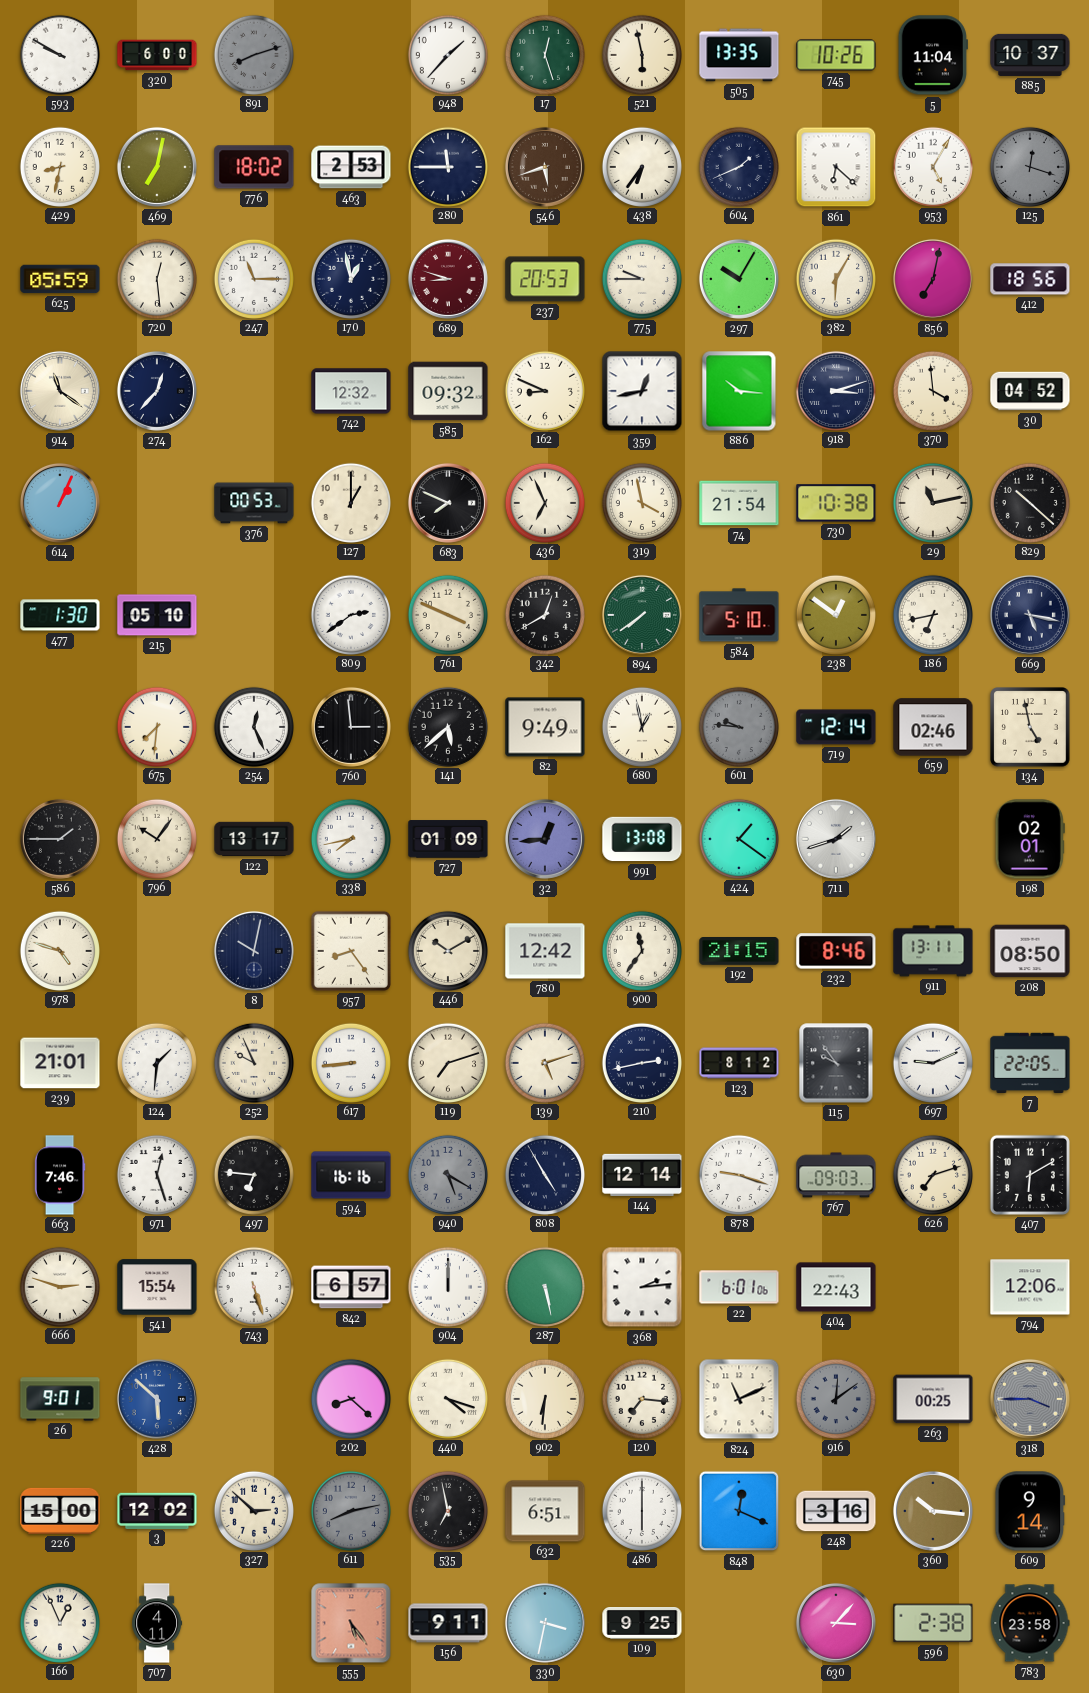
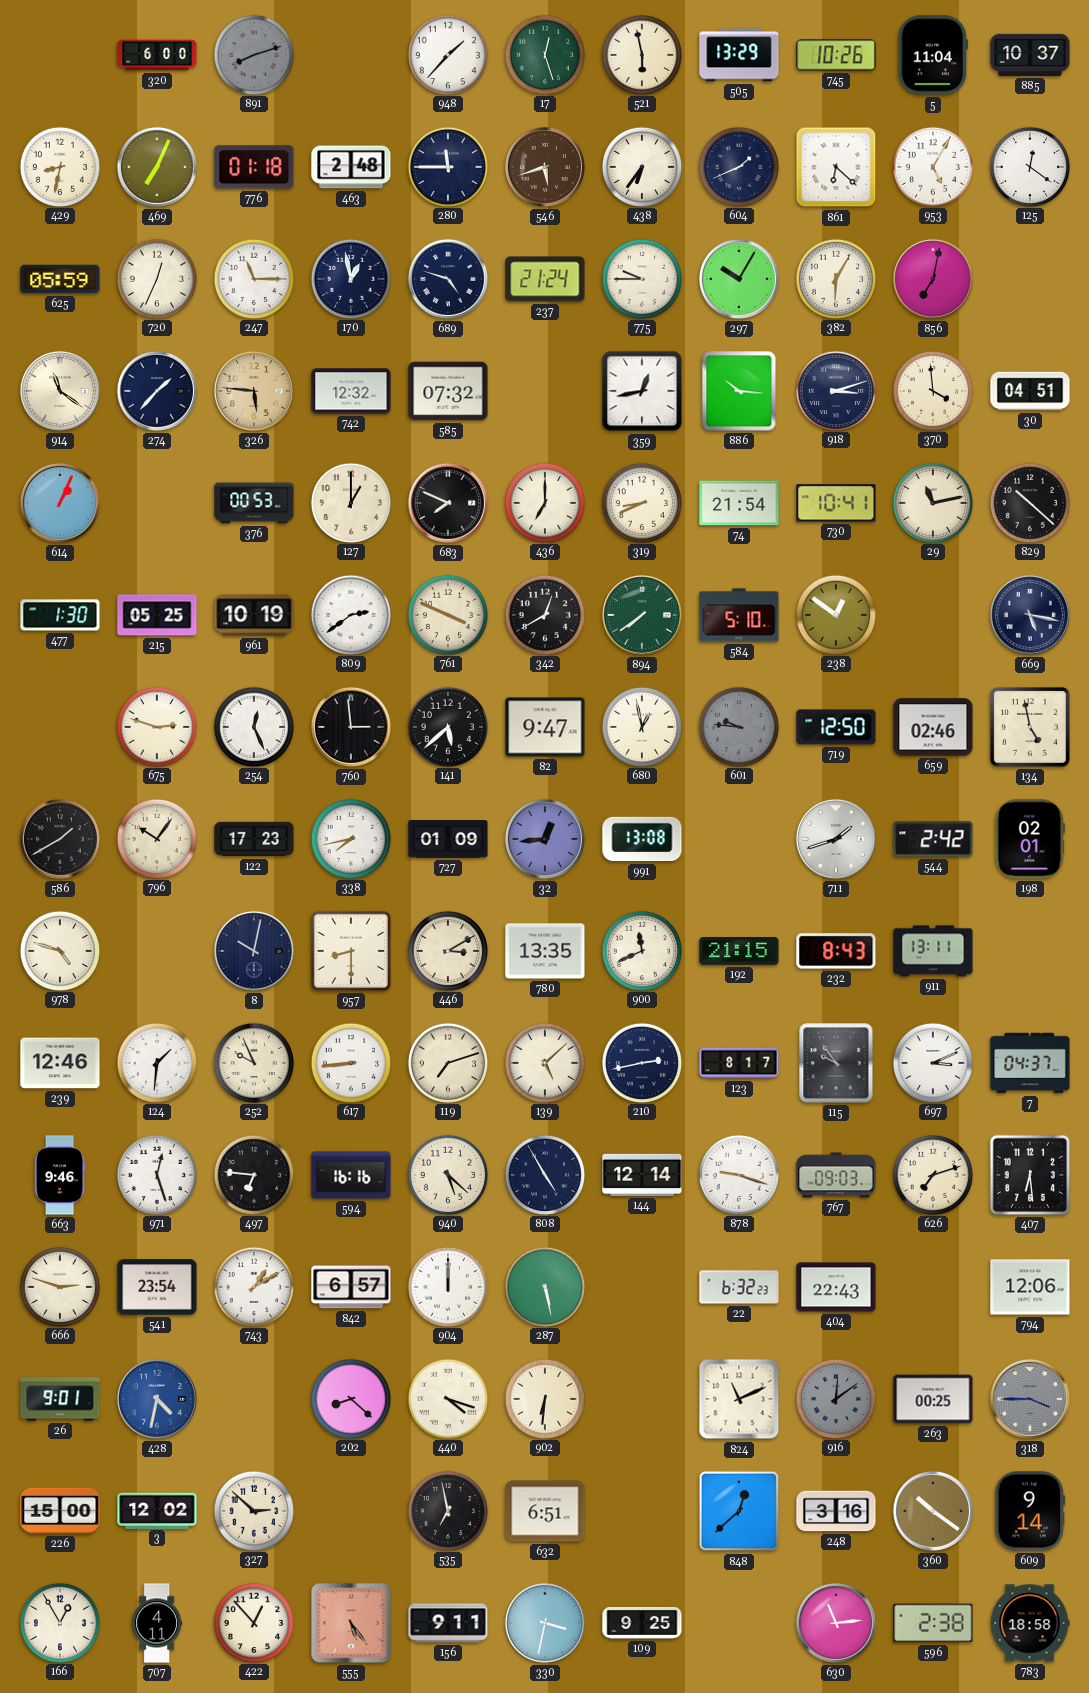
593: 9:50 -> none (59, 54)
505: 13:35 -> 13:29 (739, 55)
469: 7:02 -> 7:04 (157, 167)
776: 18:02 -> 01:18 (254, 167)
463: 2:53 -> 2:48 (351, 167)
125: 12:18 -> 12:21 (1029, 166)
125 dial: grey -> white (1029, 166)
720: 12:29 -> 12:34 (156, 278)
689: 8:48 -> 4:48 (448, 279)
689 dial: burgundy -> navy (448, 279)
237: 20:53 -> 21:24 (545, 279)
412: 18:56 -> none (1030, 279)
274: 12:37 -> 1:37 (157, 391)
326: none -> 5:46 (254, 391)
585: 09:32 -> 07:32 (448, 391)
162: 8:49 -> none (544, 390)
30: 04:52 -> 04:51 (1030, 391)
436: 6:56 -> 7:00 (544, 502)
319: 3:58 -> 8:41 (641, 502)
730: 10:38 -> 10:41 (836, 503)
215: 05:10 -> 05:25 (157, 615)
961: none -> 10:19 (254, 615)
186: 6:43 -> none (932, 614)
675: 7:31 -> 2:48 (156, 726)
82: 9:49 -> 9:47 (545, 727)
719: 12:14 -> 12:50 (836, 727)
586: 1:45 -> 1:40 (60, 839)
122: 13:17 -> 17:23 (254, 839)
424: 1:21 -> none (738, 838)
544: none -> 2:42 (933, 839)
957: 8:24 -> 8:30 (351, 951)
446: 10:10 -> 3:10 (447, 950)
780: 12:42 -> 13:35 (545, 951)
900: 11:36 -> 11:41 (641, 950)
232: 8:46 -> 8:43 (836, 951)
208: 08:50 -> none (1030, 951)
239: 21:01 -> 12:46 (60, 1063)
139: 5:12 -> 5:08 (544, 1062)
123: 8:12 -> 8:17 (739, 1063)
697: 9:11 -> 3:11 (932, 1062)
7: 22:05 -> 04:37 (1030, 1063)
663: 7:46 -> 9:46 (60, 1175)
940: 5:20 -> 5:22 (447, 1174)
940 dial: grey -> cream (447, 1174)
407: 6:10 -> 6:29 (1030, 1175)
541: 15:54 -> 23:54 (157, 1287)
743: 5:27 -> 1:10 (253, 1286)
368: 2:14 -> none (642, 1287)
22: 6:01 -> 6:32 (739, 1287)
428: 5:52 -> 4:32 (157, 1399)
120: 7:16 -> none (641, 1398)
611: 8:13 -> none (350, 1510)
486: 6:00 -> none (641, 1510)
848: 12:19 -> 12:38 (739, 1511)
360: 10:16 -> 10:21 (933, 1511)
166: 12:56 -> 12:55 (59, 1622)
422: none -> 12:53 (253, 1622)
630: 3:07 -> 11:14 (836, 1623)
783: 23:58 -> 18:58 (1030, 1623)
